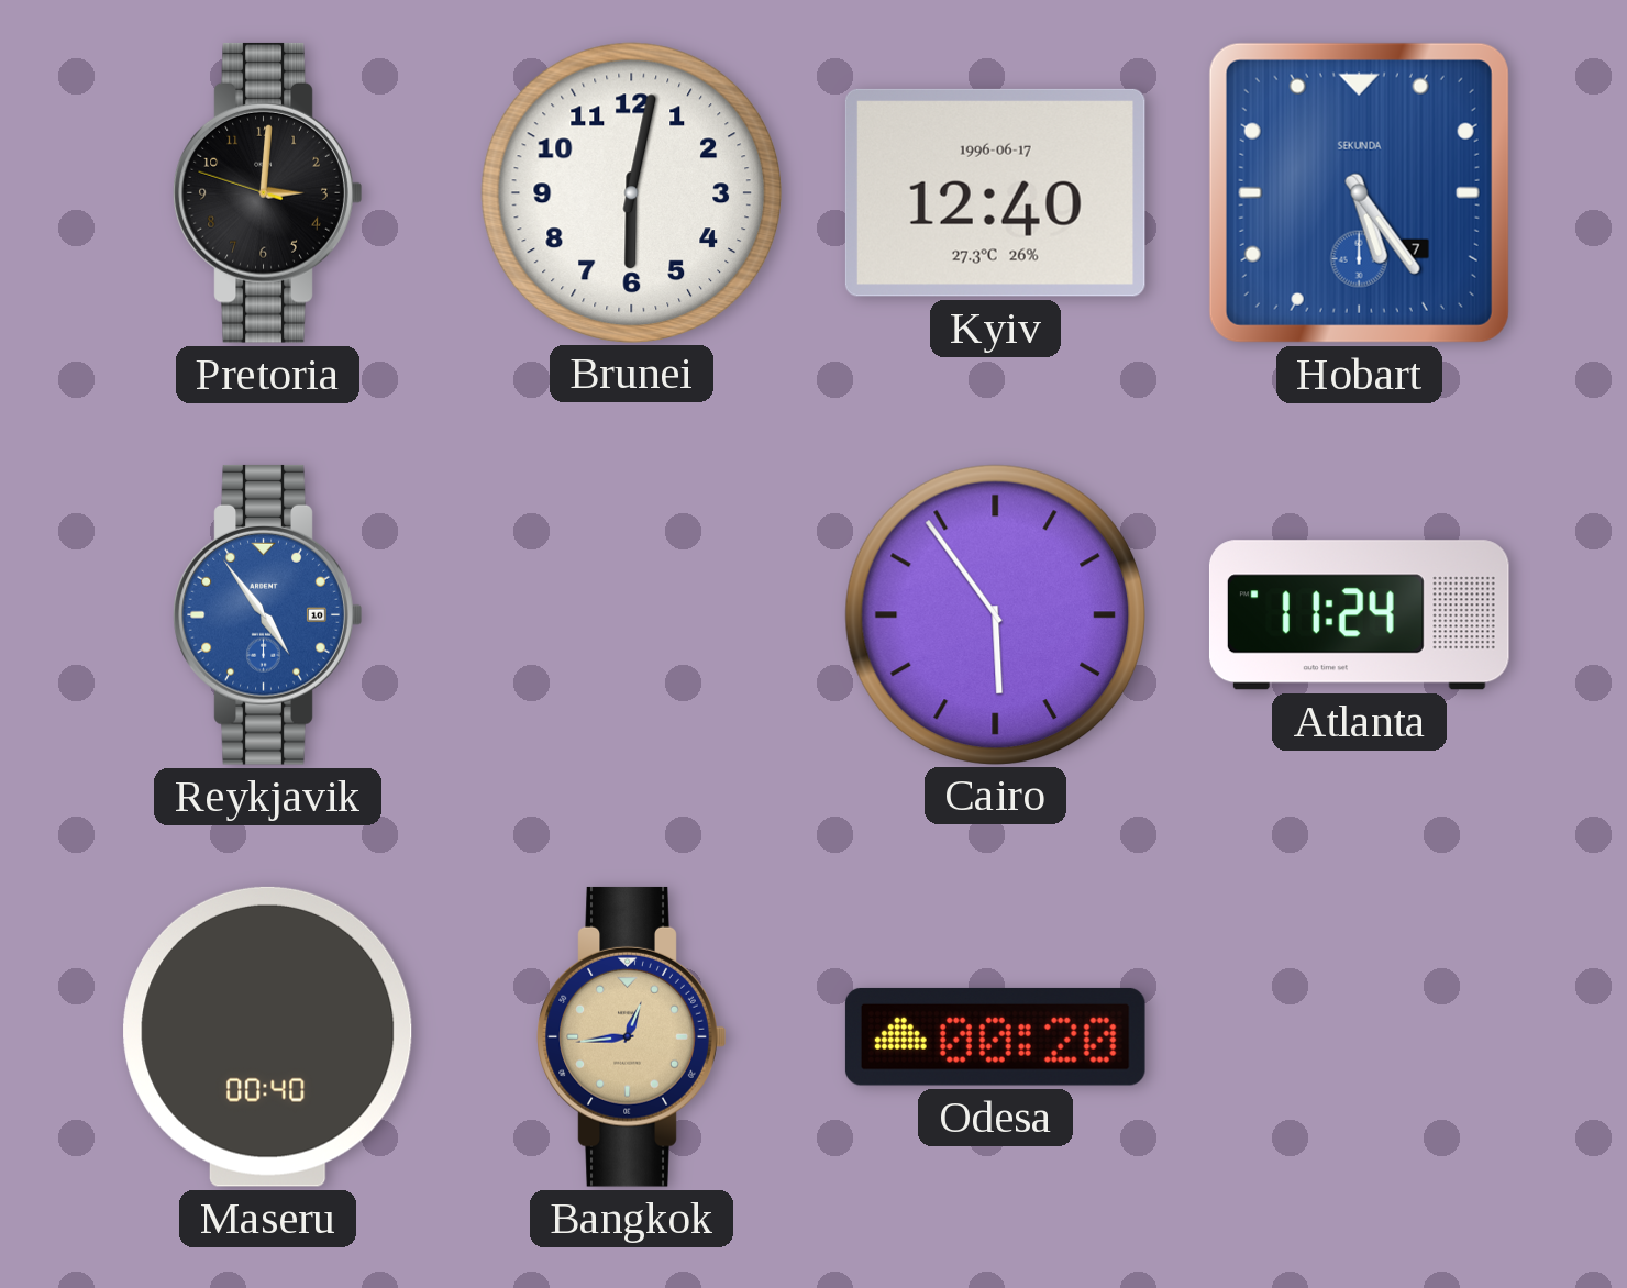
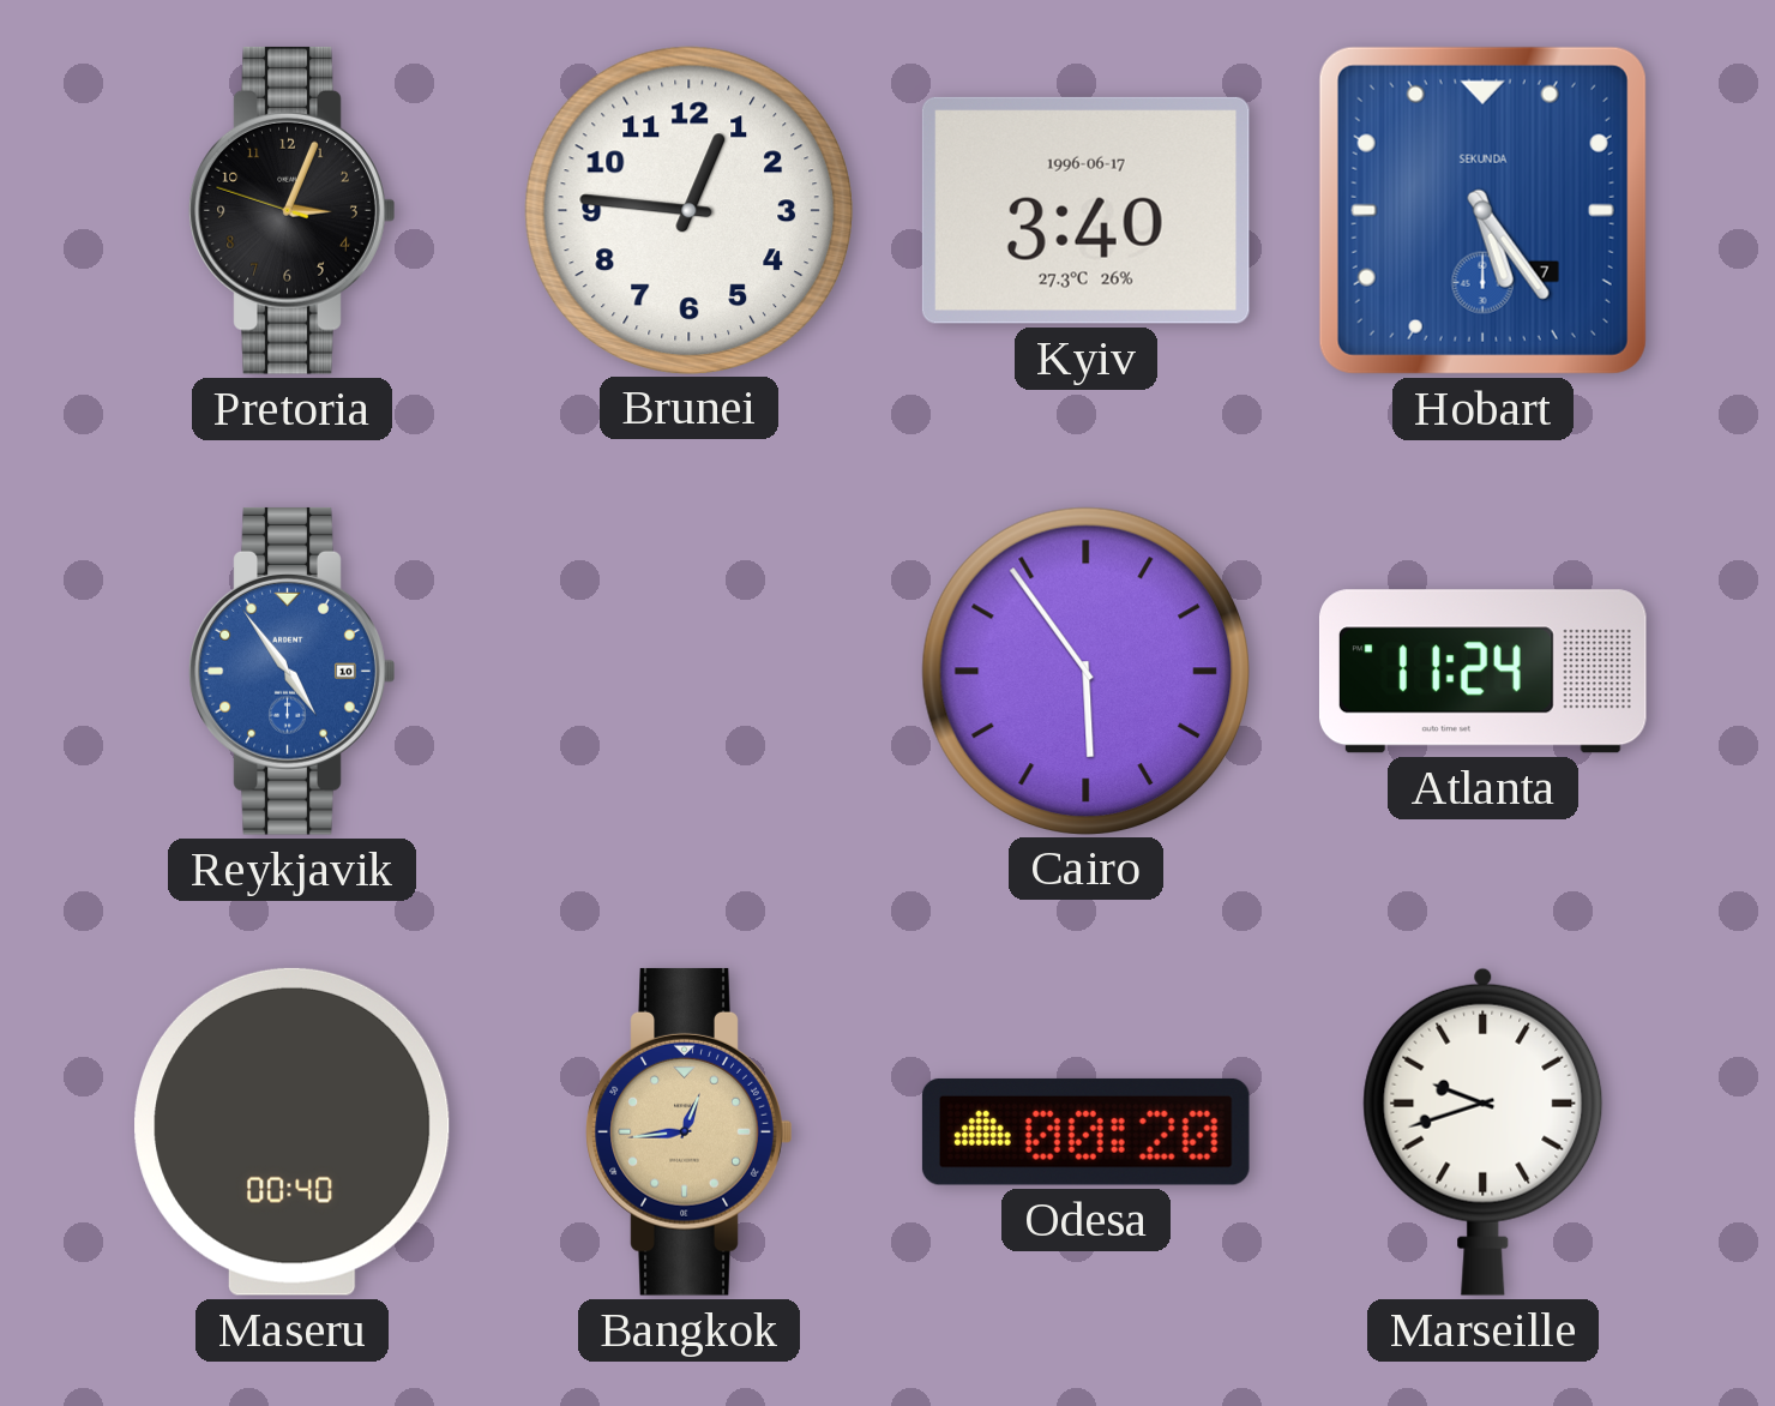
Pretoria: 3:00 -> 3:03 (293, 210)
Brunei: 6:02 -> 12:46 (688, 210)
Kyiv: 12:40 -> 3:40 (1085, 210)
Marseille: none -> 9:42 (1484, 1131)
